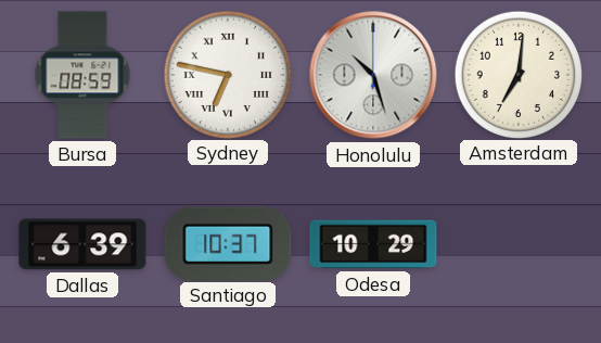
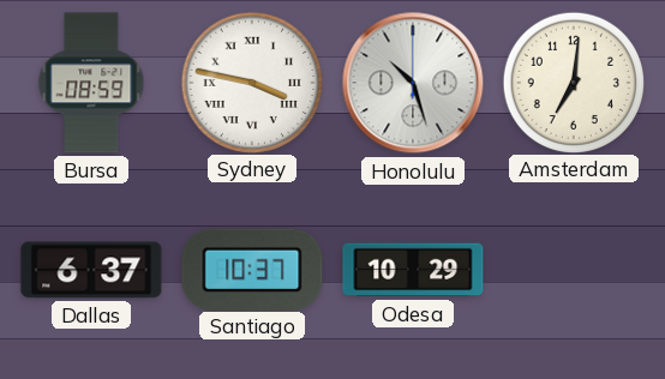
Sydney: 6:47 -> 3:47 (251, 82)
Dallas: 6:39 -> 6:37 (91, 270)
